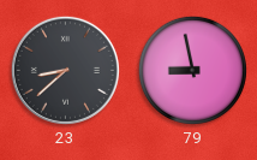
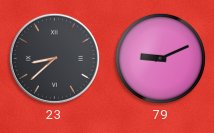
79: 8:58 -> 9:11 (160, 58)
